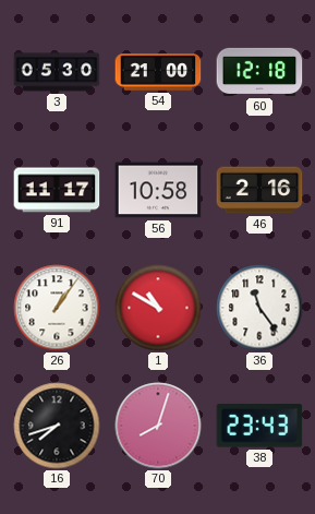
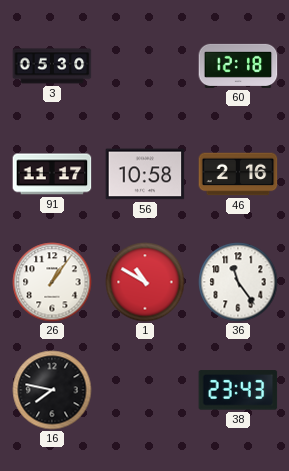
54: 21:00 -> none (158, 72)
16: 7:42 -> 7:47 (52, 390)
70: 8:03 -> none (158, 426)
